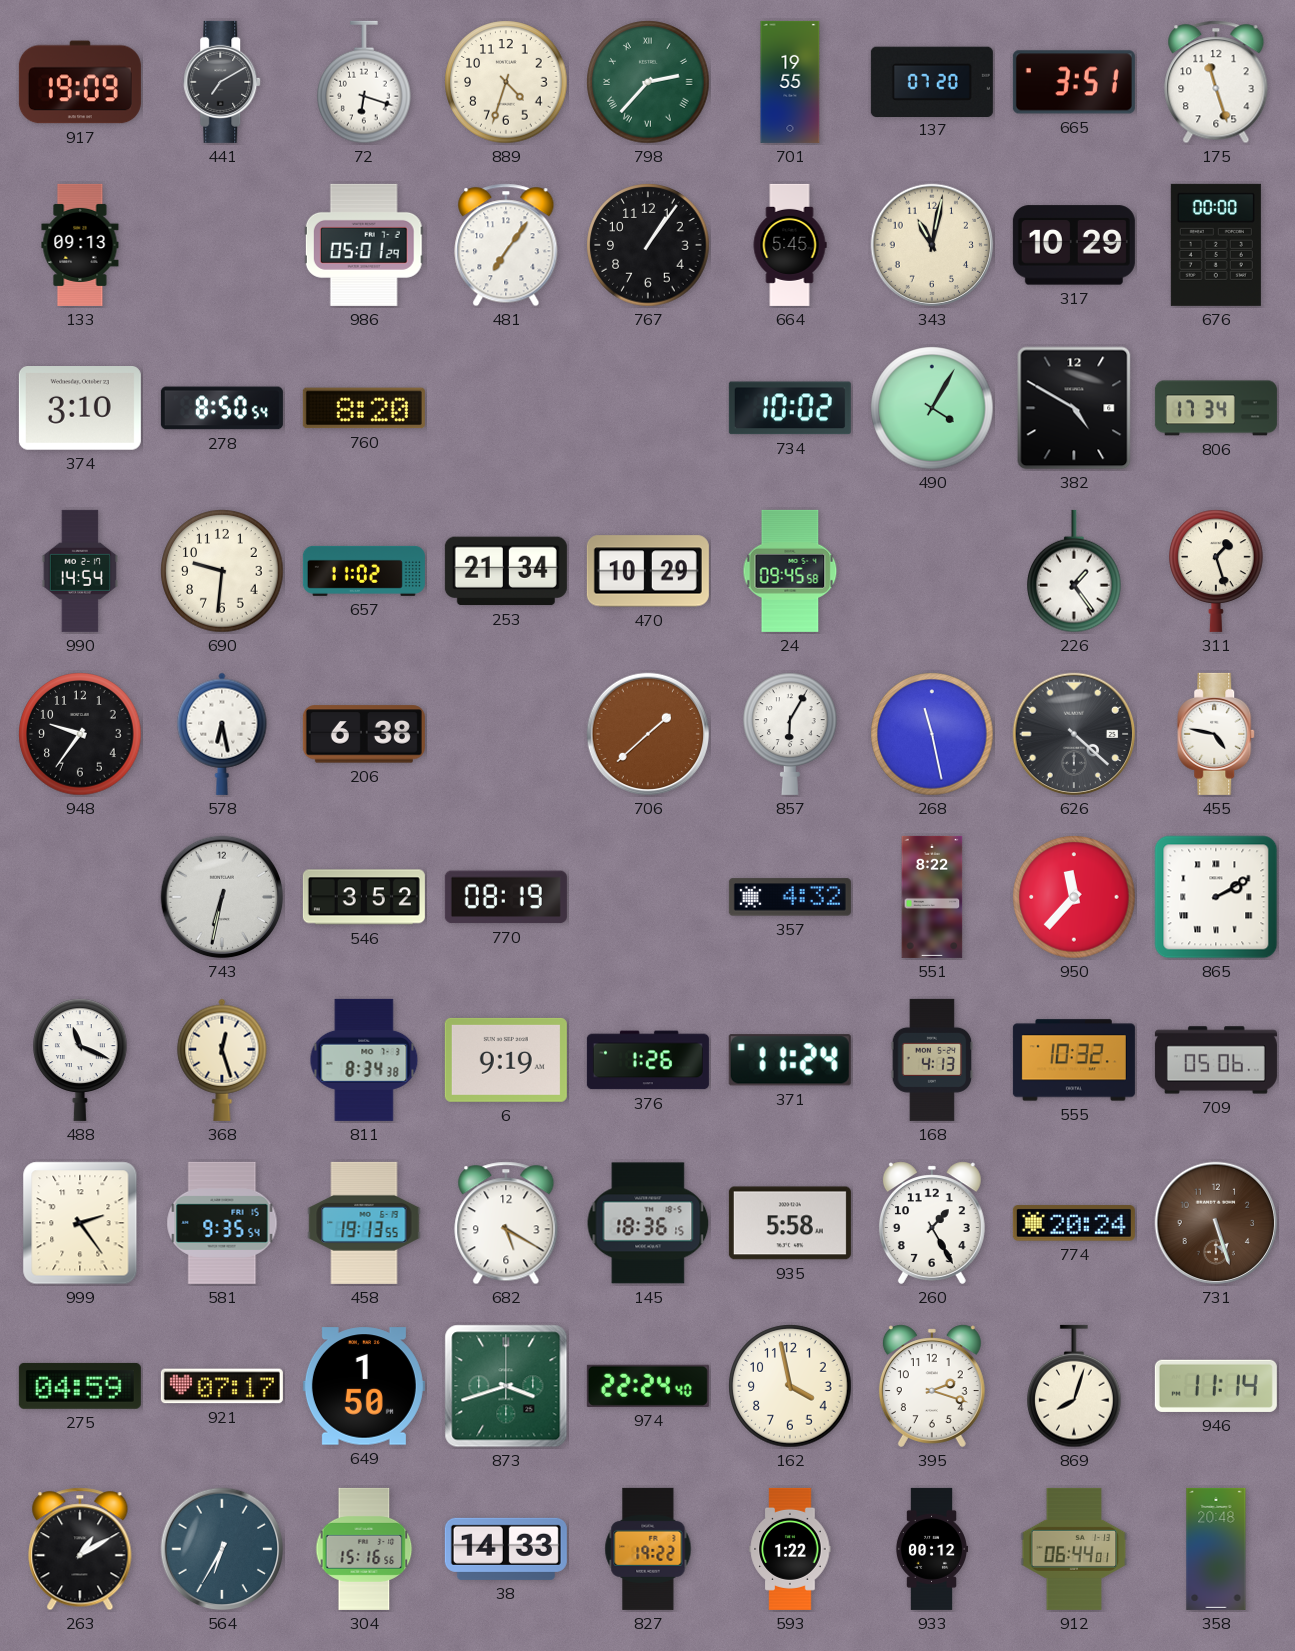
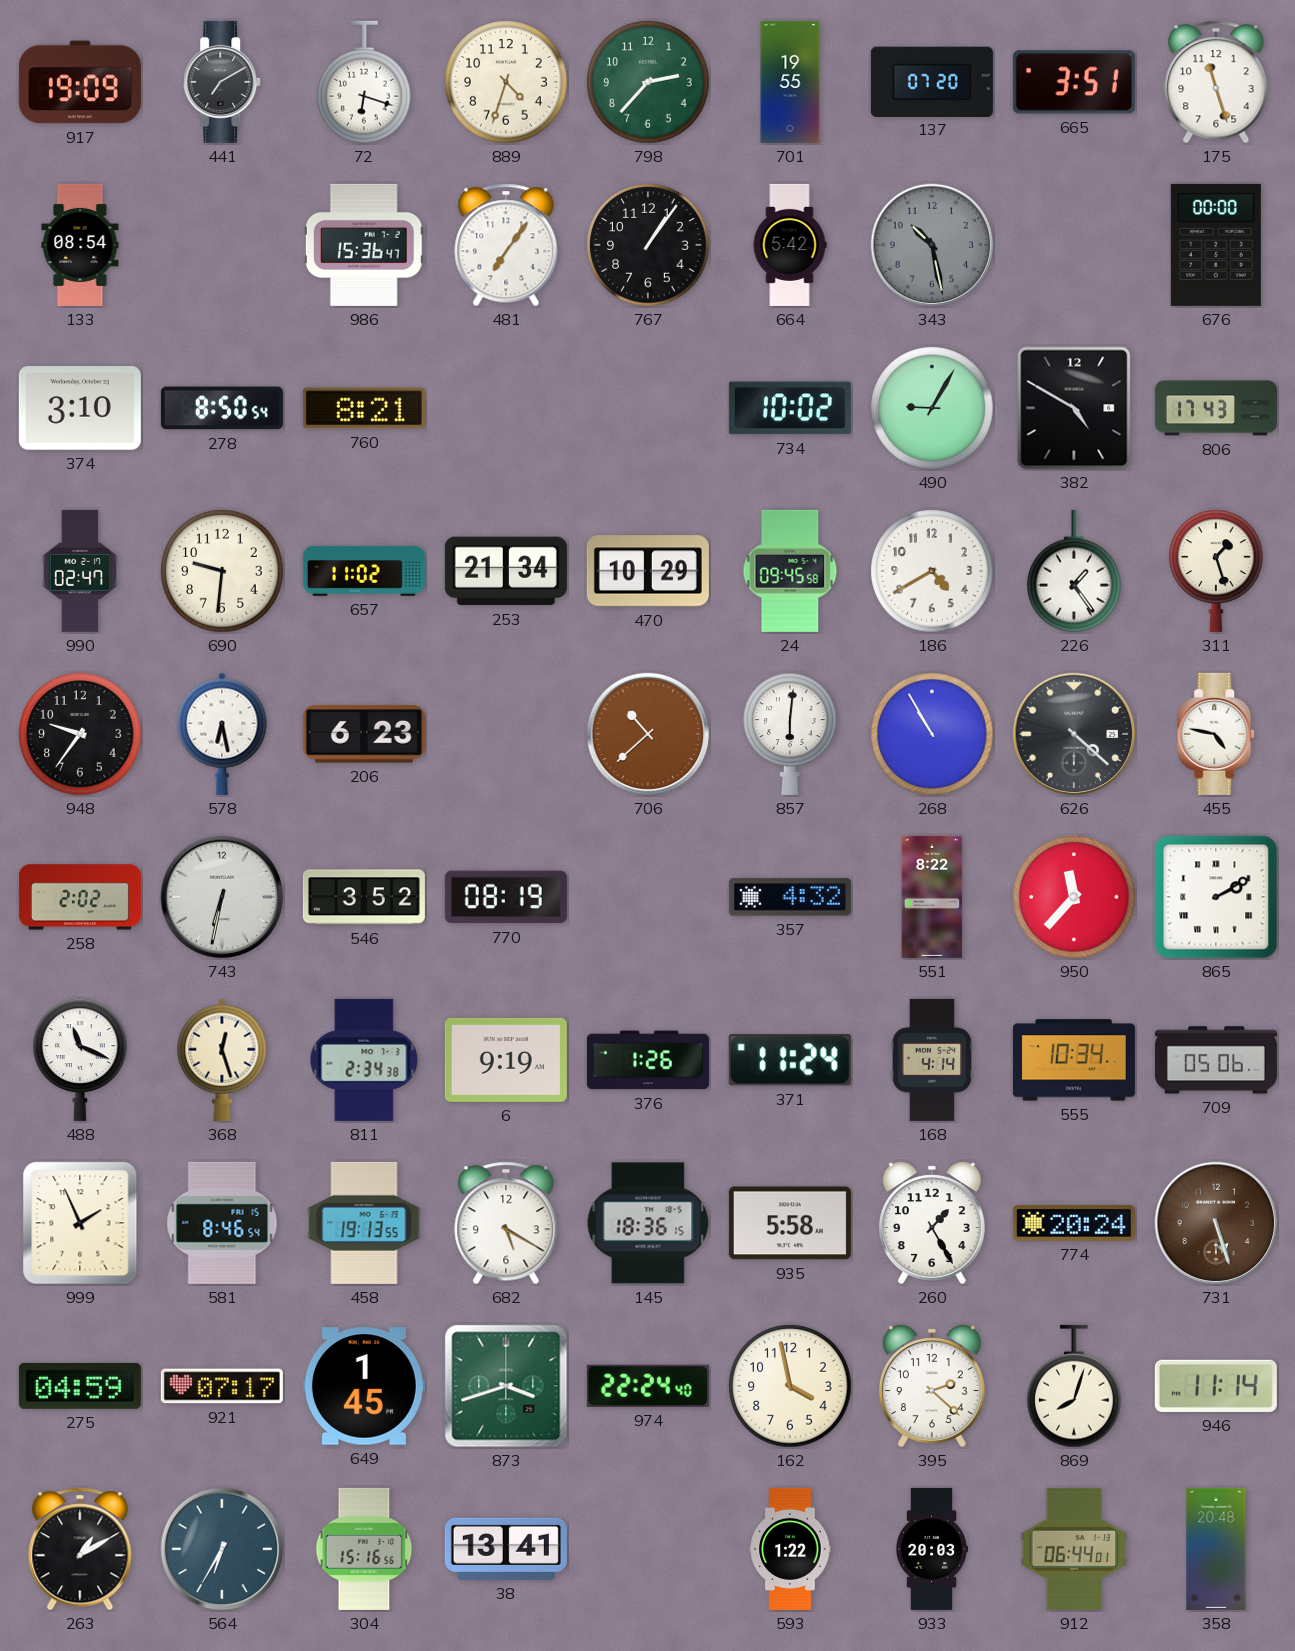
798 numerals: Roman -> Arabic (648, 82)
133: 09:13 -> 08:54 (80, 245)
986: 05:01 -> 15:36 (364, 245)
664: 5:45 -> 5:42 (790, 245)
343: 11:02 -> 10:28 (932, 245)
343 dial: cream -> grey (932, 245)
317: 10:29 -> none (1074, 245)
760: 8:20 -> 8:21 (364, 408)
490: 4:05 -> 9:05 (932, 408)
806: 17:34 -> 17:43 (1216, 408)
990: 14:54 -> 02:47 (80, 571)
186: none -> 4:40 (932, 571)
206: 6:38 -> 6:23 (364, 734)
706: 1:38 -> 10:38 (648, 734)
857: 6:05 -> 6:01 (790, 734)
268: 11:28 -> 10:55 (932, 734)
258: none -> 2:02 (80, 897)
811: 8:34 -> 2:34 (364, 1060)
168: 4:13 -> 4:14 (932, 1060)
555: 10:32 -> 10:34 (1074, 1060)
999: 2:24 -> 1:56 (80, 1223)
581: 9:35 -> 8:46 (222, 1223)
649: 1:50 -> 1:45 (364, 1386)
395: 2:18 -> 2:22 (932, 1386)
38: 14:33 -> 13:41 (506, 1549)
827: 19:22 -> none (648, 1549)
933: 00:12 -> 20:03 (931, 1549)
